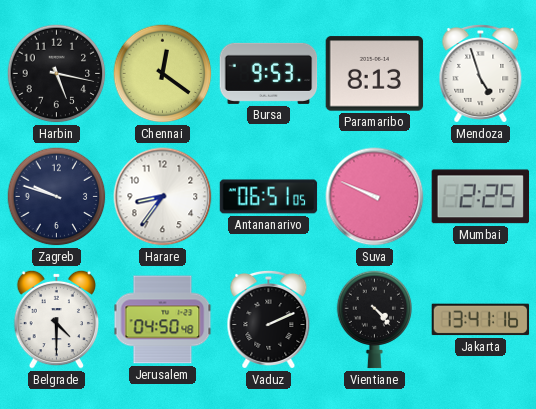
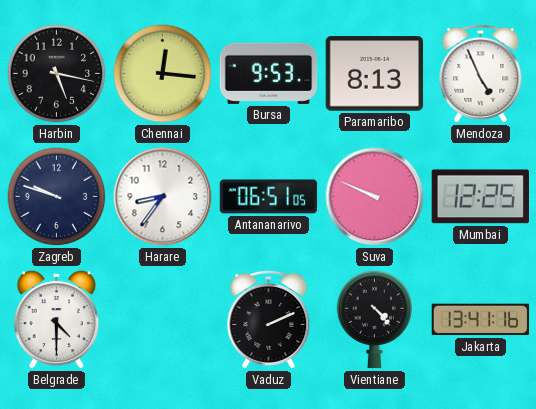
Chennai: 12:21 -> 12:16 (163, 74)
Mendoza: 4:57 -> 4:56 (481, 73)
Mumbai: 2:25 -> 12:25 (480, 197)
Jerusalem: 04:50 -> none (163, 320)
